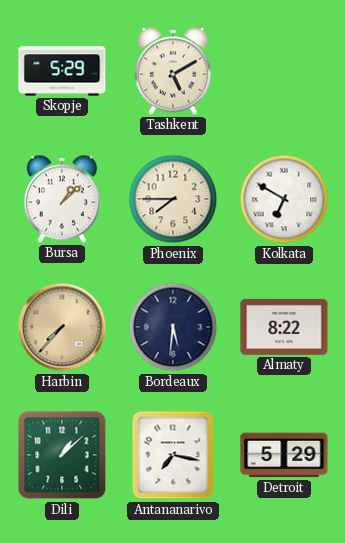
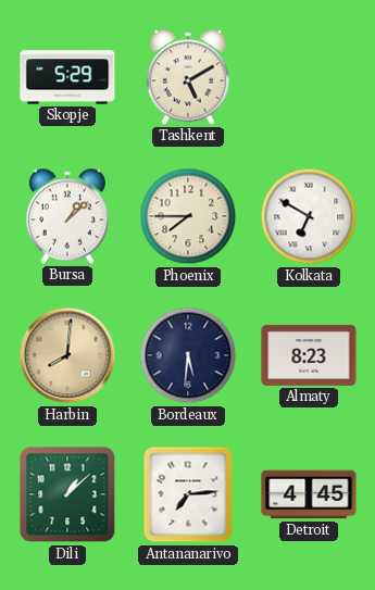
Harbin: 7:37 -> 8:01 (67, 355)
Almaty: 8:22 -> 8:23 (309, 355)
Antananarivo: 7:17 -> 7:14 (188, 494)
Detroit: 5:29 -> 4:45 (309, 494)
